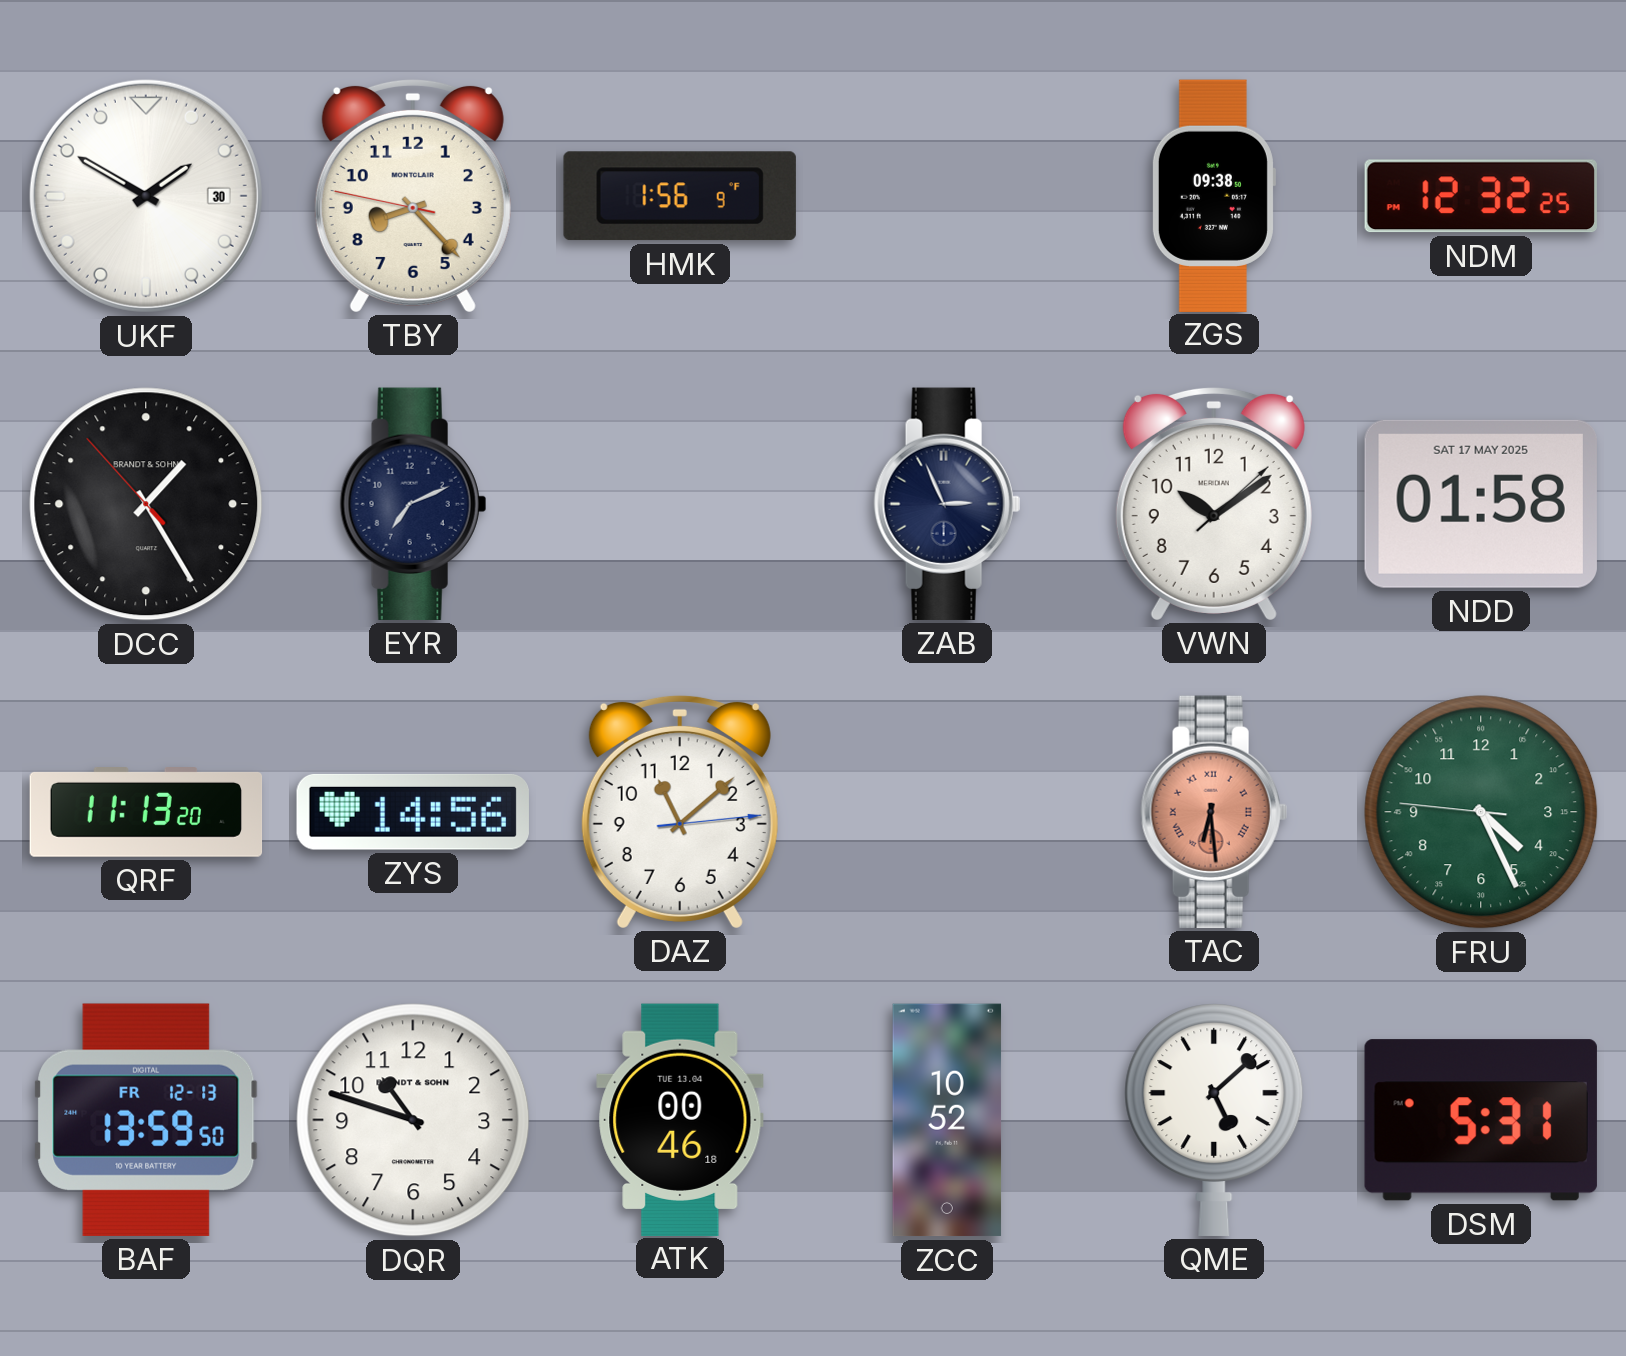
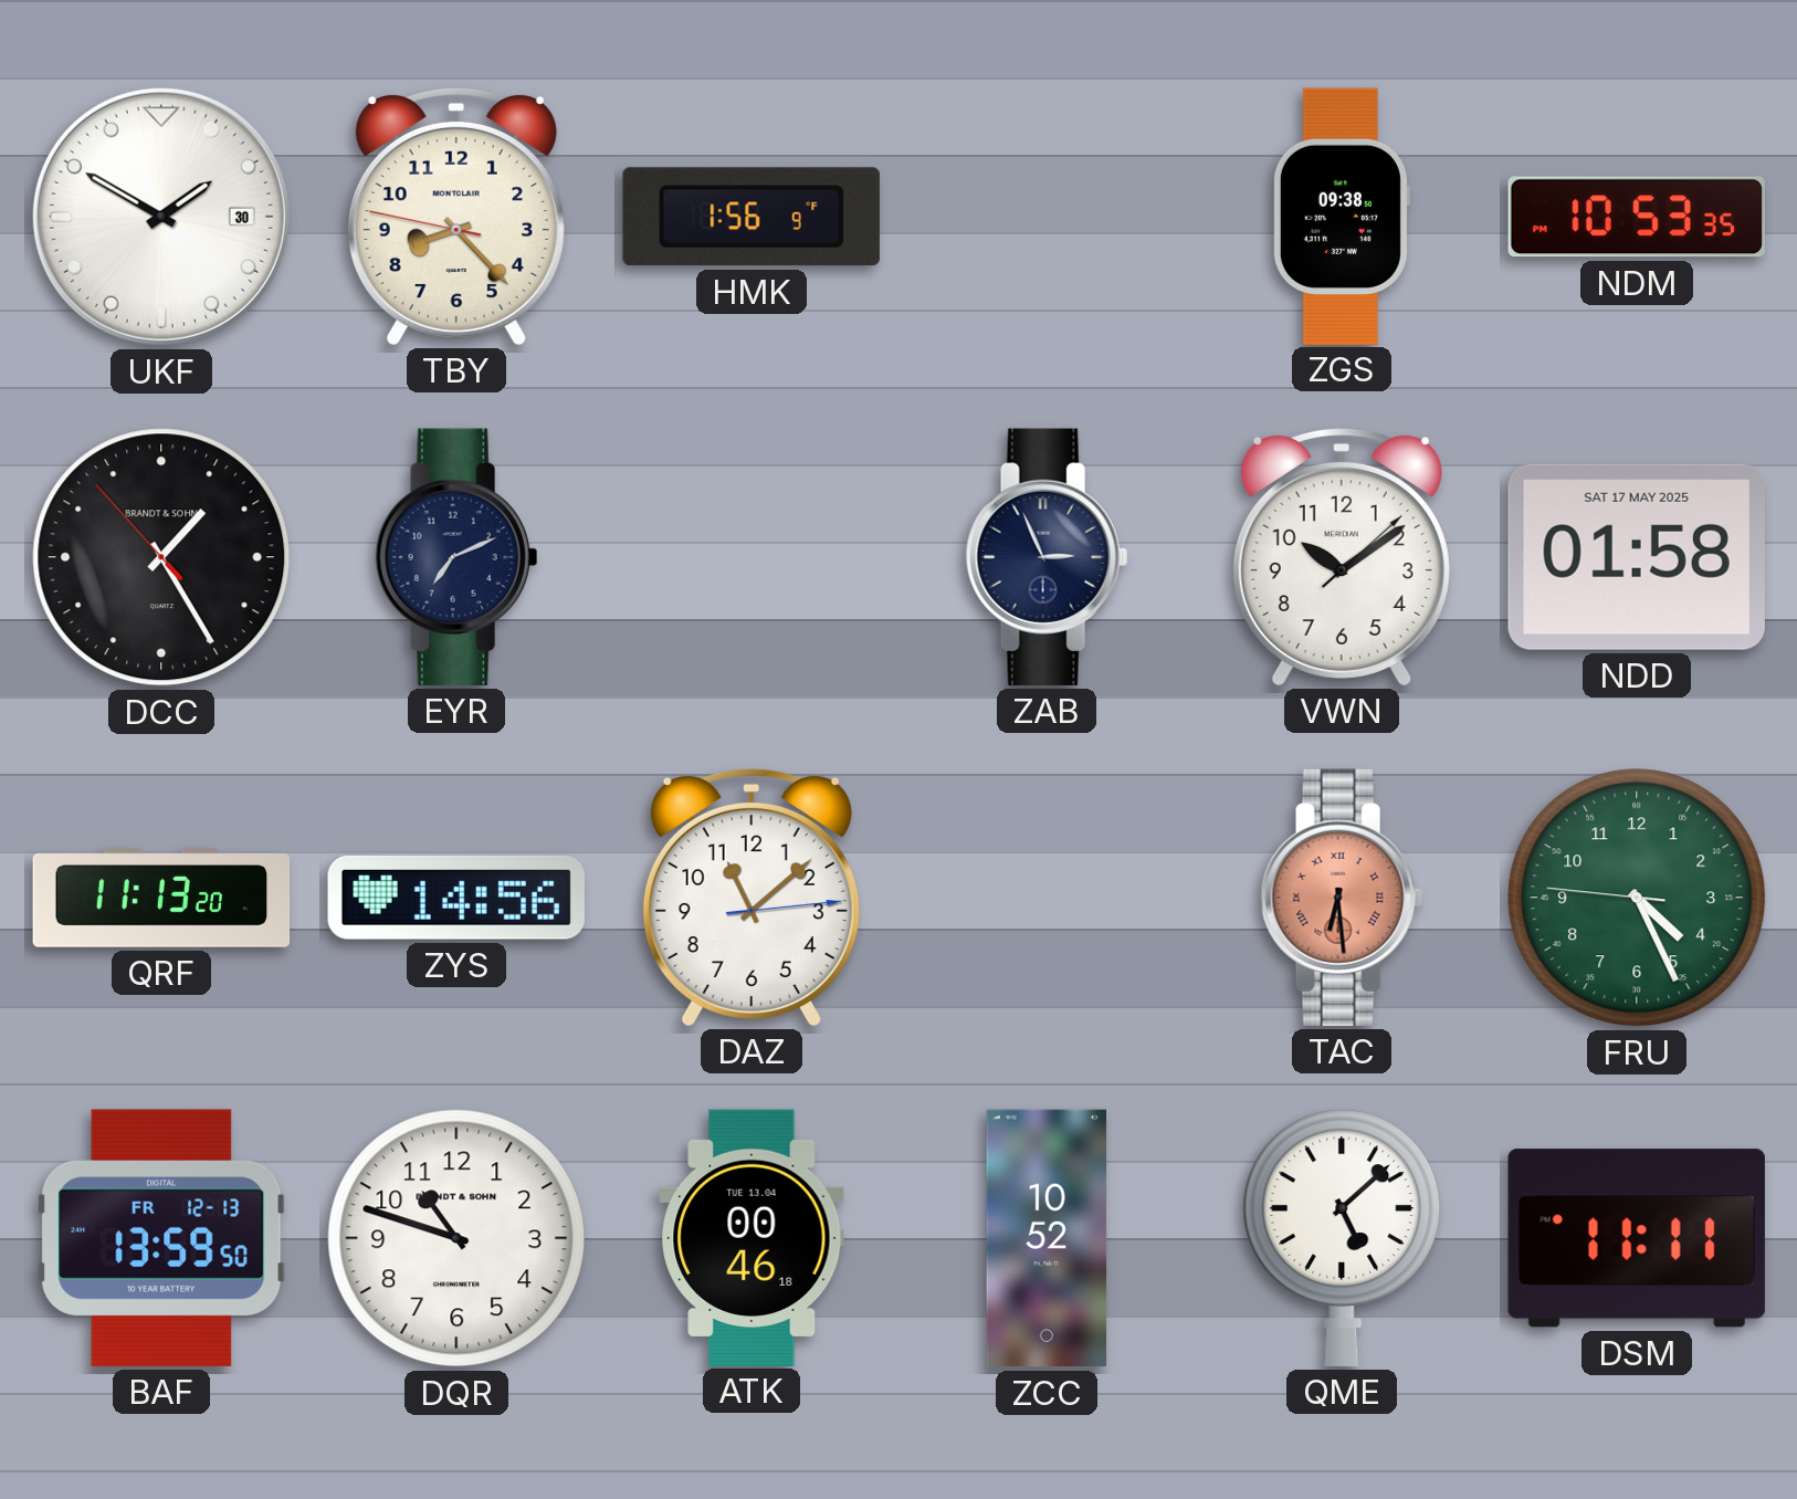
NDM: 12:32 -> 10:53 (1637, 217)
DSM: 5:31 -> 11:11 (1637, 1238)
